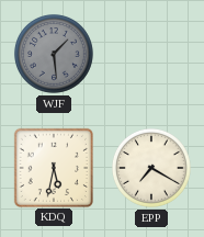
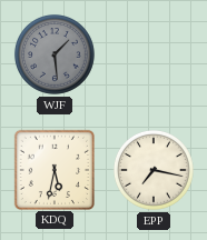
EPP: 7:20 -> 7:17 (154, 170)
